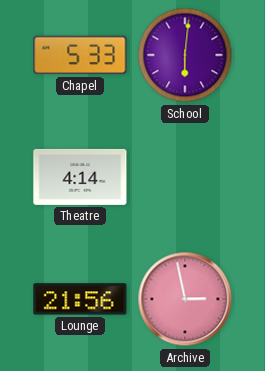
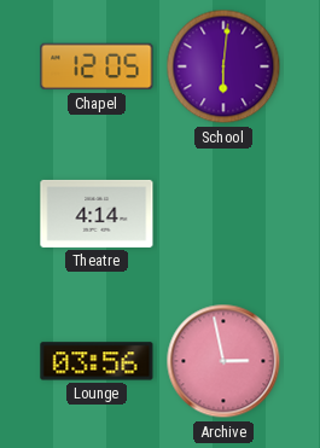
Chapel: 5:33 -> 12:05 (97, 66)
Lounge: 21:56 -> 03:56 (97, 361)
